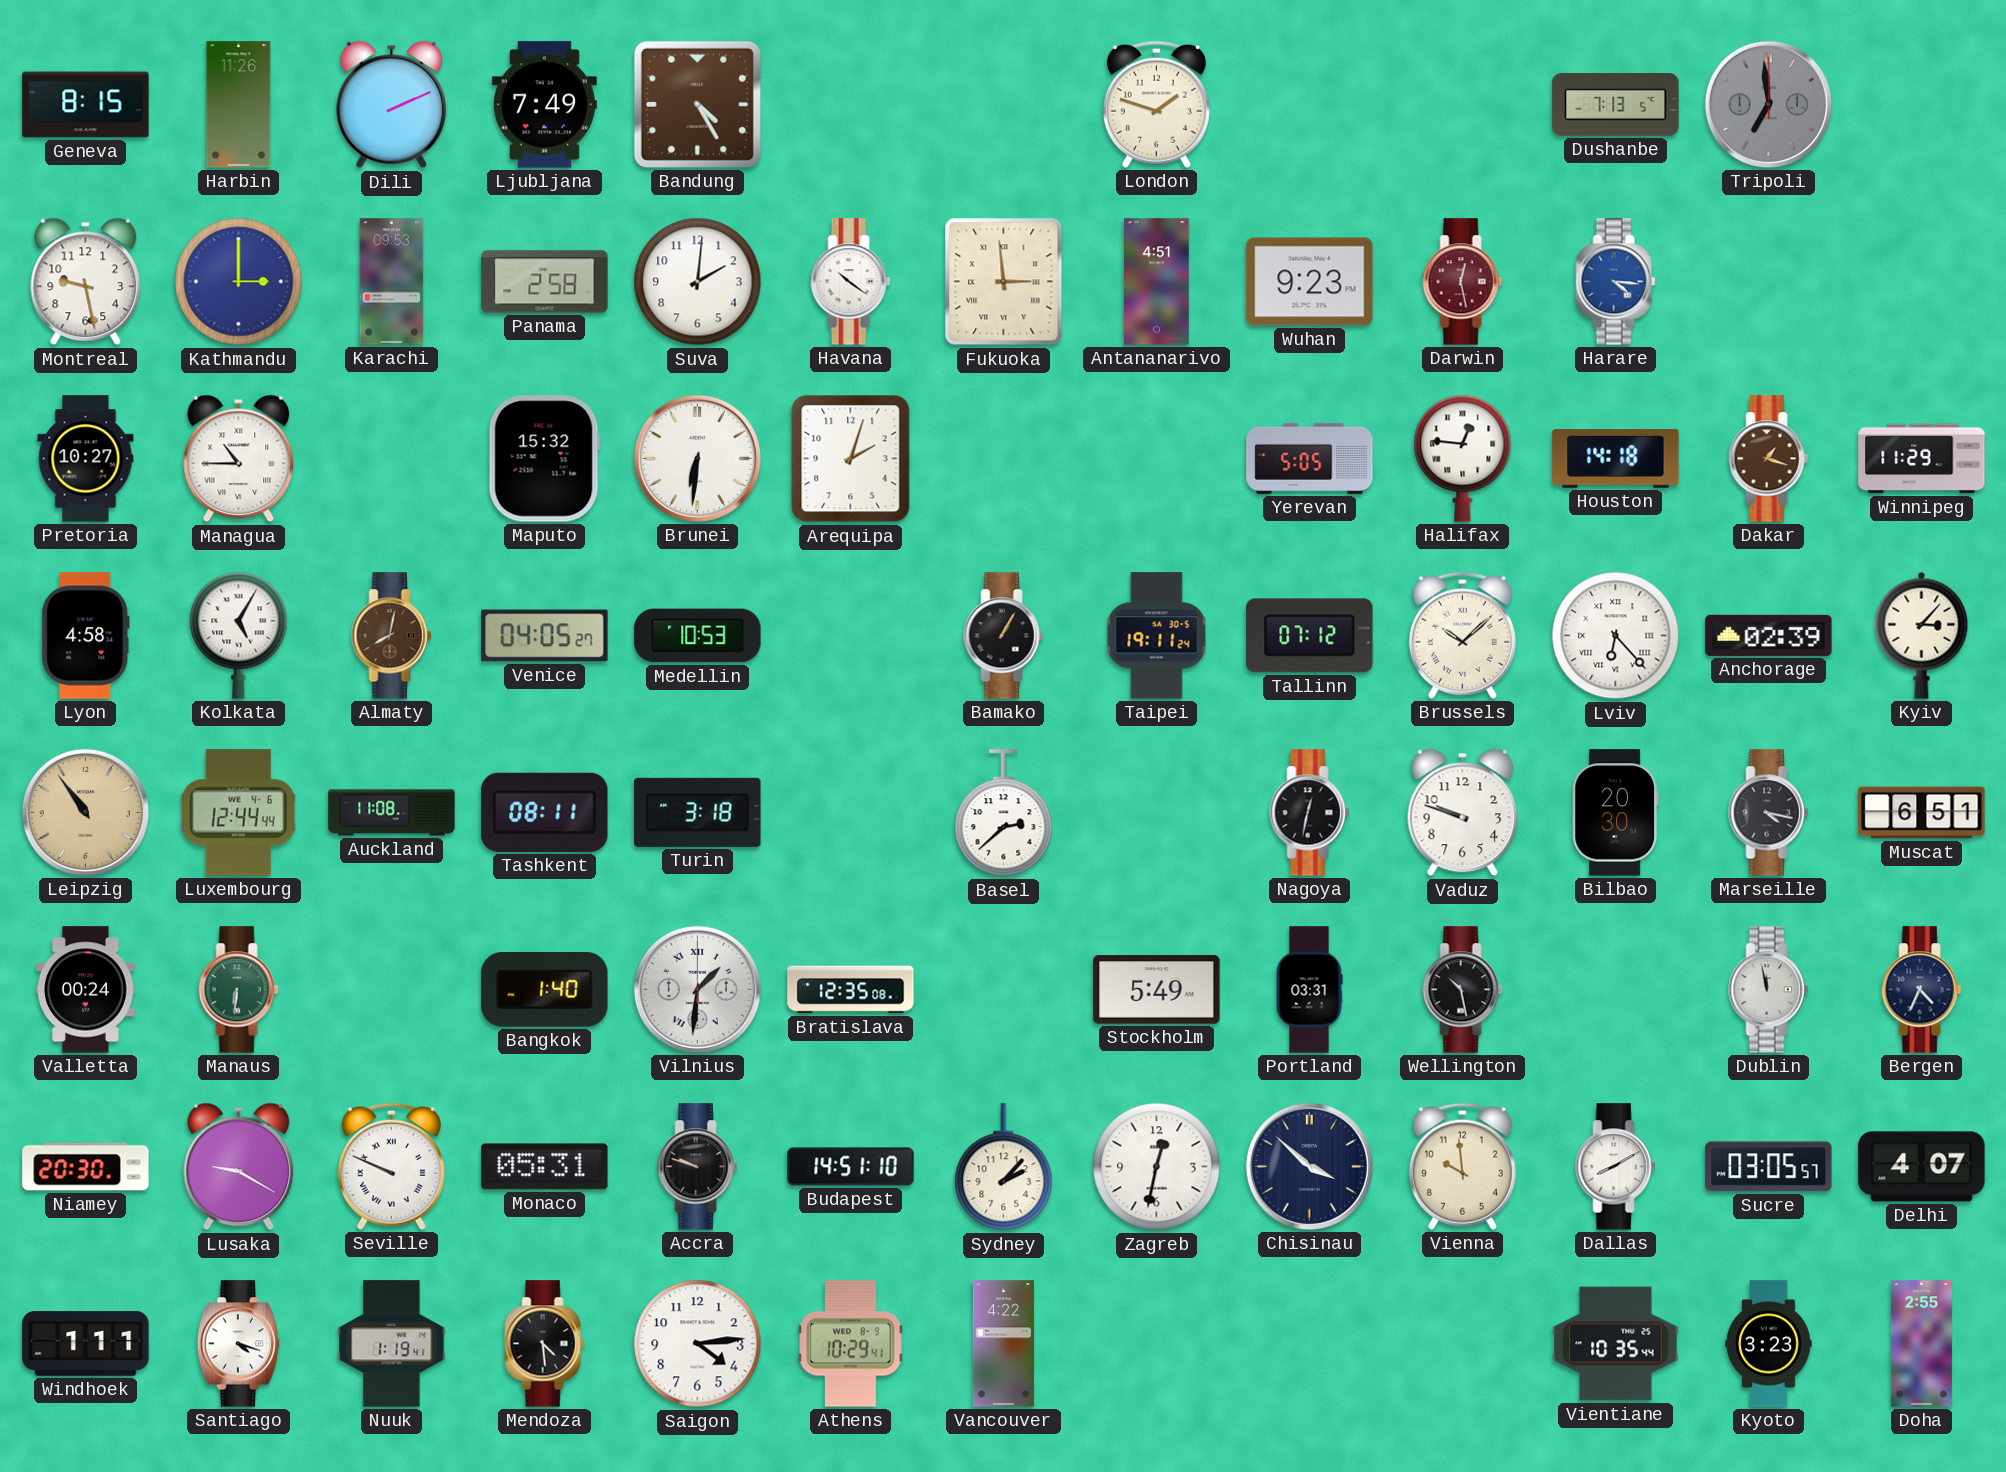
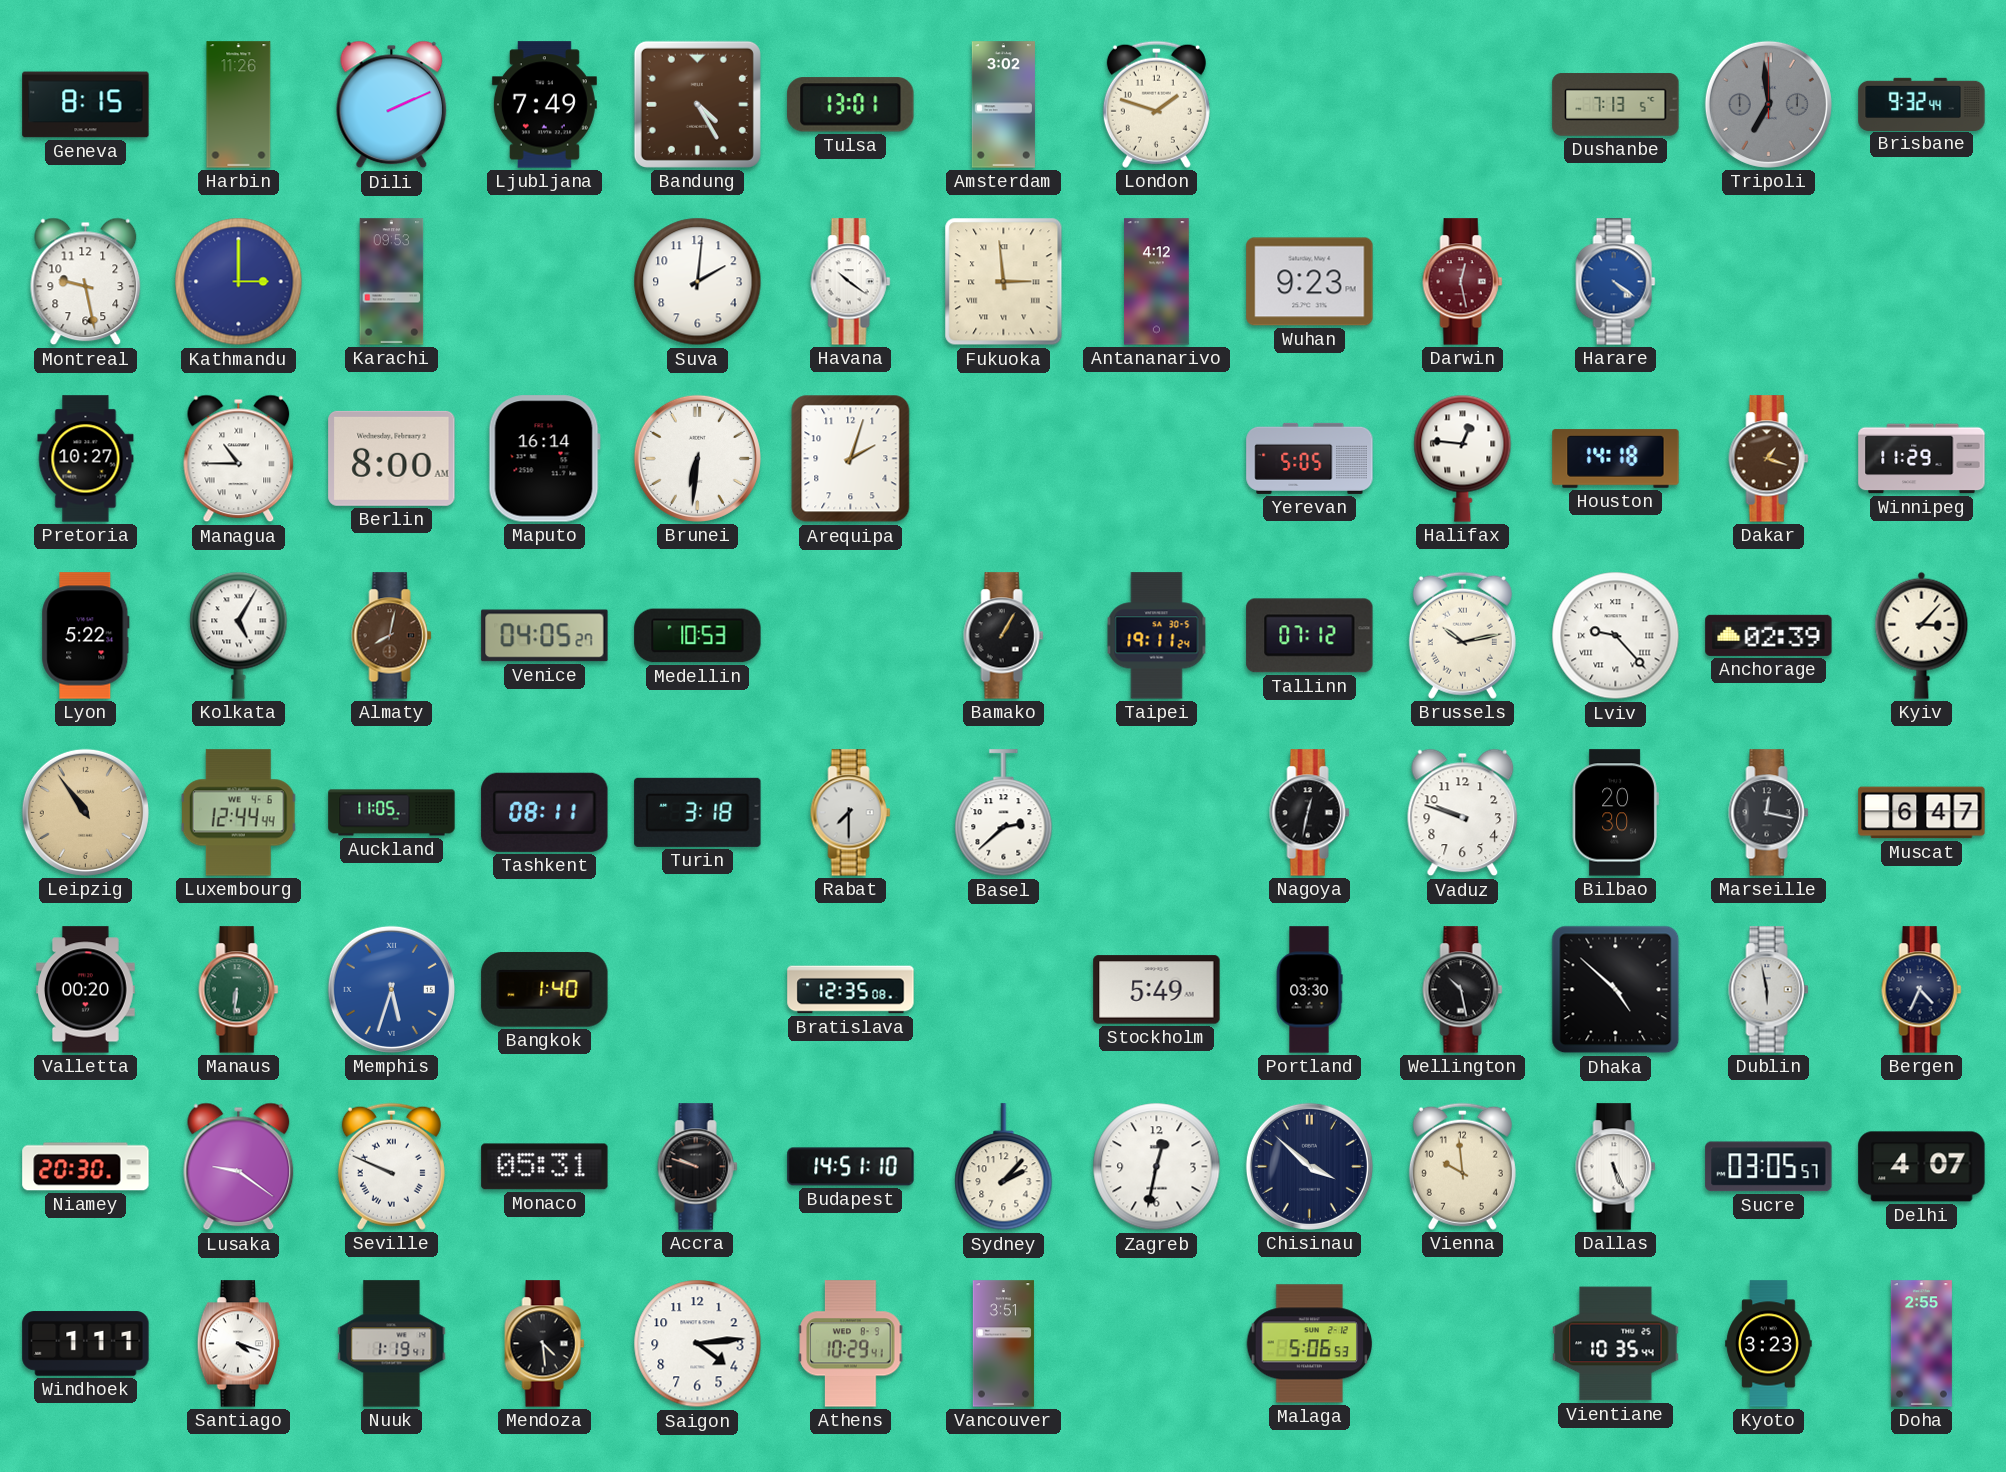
Tulsa: none -> 13:01 (851, 105)
Amsterdam: none -> 3:02 (1003, 105)
Brisbane: none -> 9:32 (1922, 104)
Panama: 2:58 -> none (545, 282)
Antananarivo: 4:51 -> 4:12 (1157, 282)
Harare: 4:16 -> 4:21 (1616, 282)
Berlin: none -> 8:00 (392, 458)
Maputo: 15:32 -> 16:14 (544, 459)
Lyon: 4:58 -> 5:22 (86, 636)
Brussels: 10:08 -> 10:13 (1462, 635)
Lviv: 6:23 -> 9:23 (1616, 636)
Auckland: 11:08 -> 11:05 (392, 813)
Rabat: none -> 7:30 (851, 813)
Marseille: 4:17 -> 12:17 (1769, 813)
Muscat: 6:51 -> 6:47 (1922, 813)
Valletta: 00:24 -> 00:20 (86, 990)
Memphis: none -> 5:33 (391, 989)
Vilnius: 1:31 -> none (697, 989)
Portland: 03:31 -> 03:30 (1309, 990)
Dhaka: none -> 4:52 (1616, 990)
Dublin: 11:58 -> 5:58 (1769, 990)
Lusaka: 9:20 -> 9:21 (239, 1167)
Dallas: 8:10 -> 5:26 (1616, 1167)
Vancouver: 4:22 -> 3:51 (1003, 1344)
Malaga: none -> 5:06 (1310, 1344)
